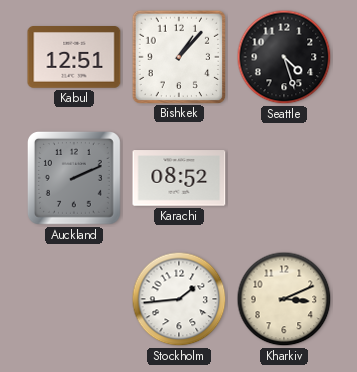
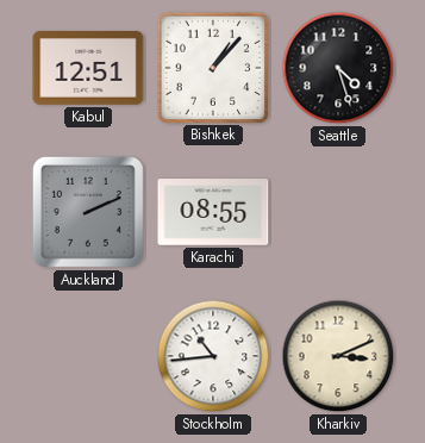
Karachi: 08:52 -> 08:55 (213, 212)
Stockholm: 1:44 -> 10:44 (213, 356)
